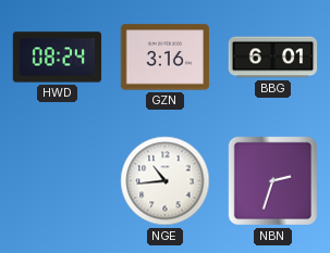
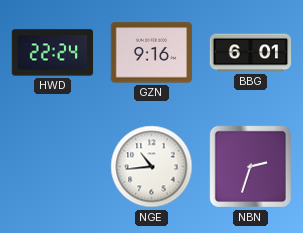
HWD: 08:24 -> 22:24 (53, 53)
GZN: 3:16 -> 9:16 (152, 53)
